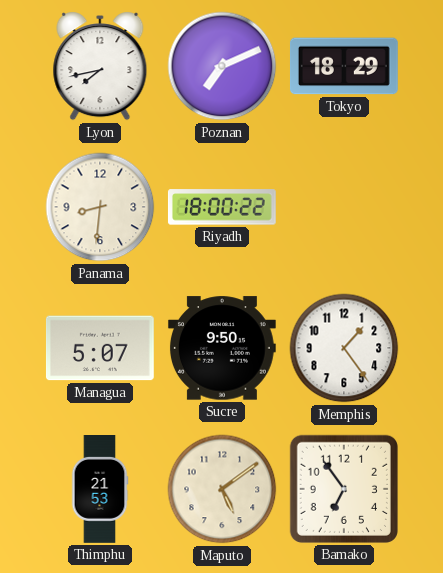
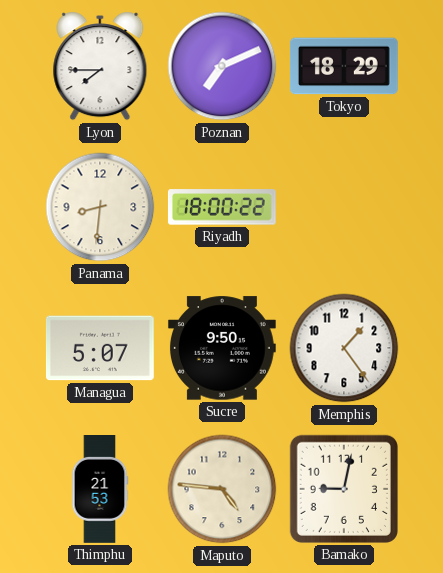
Lyon: 7:43 -> 7:45 (100, 66)
Maputo: 5:09 -> 4:46 (222, 489)
Bamako: 6:54 -> 9:02 (344, 489)
